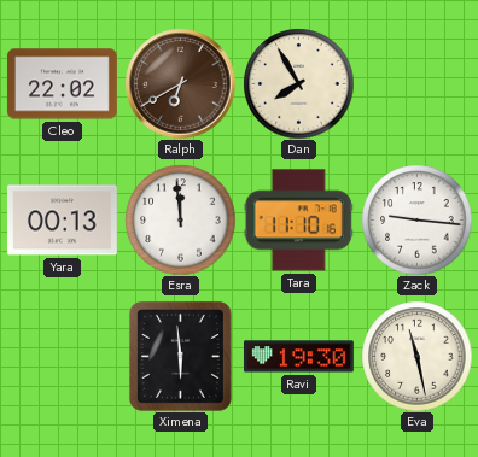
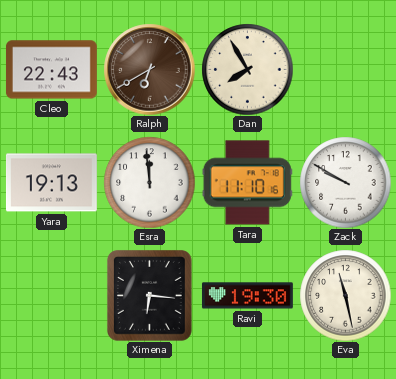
Cleo: 22:02 -> 22:43 (51, 70)
Yara: 00:13 -> 19:13 (51, 183)
Zack: 9:16 -> 9:50 (345, 182)
Ximena: 5:59 -> 6:16 (149, 296)
